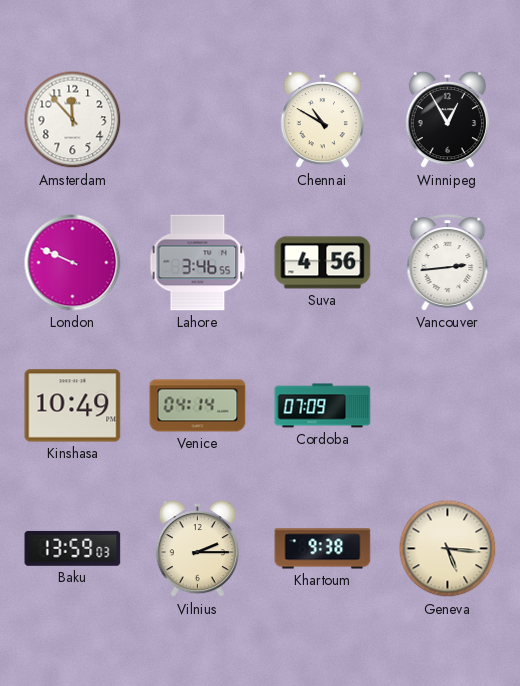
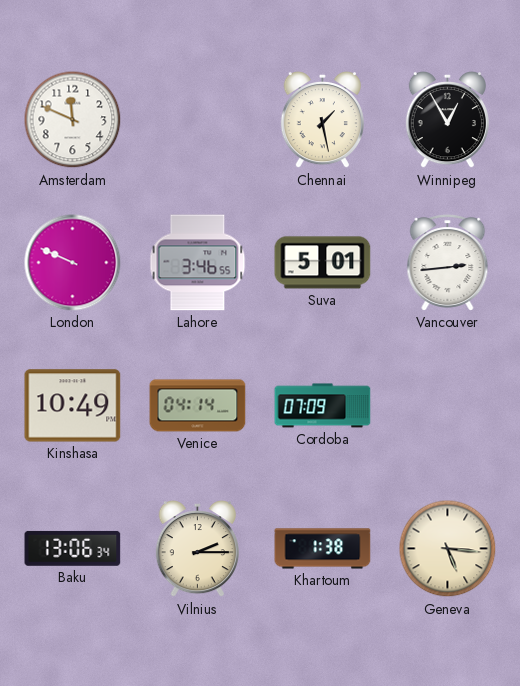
Amsterdam: 11:53 -> 11:49 (73, 120)
Chennai: 10:50 -> 1:28 (322, 120)
Suva: 4:56 -> 5:01 (323, 263)
Baku: 13:59 -> 13:06 (73, 548)
Khartoum: 9:38 -> 1:38 (323, 549)
